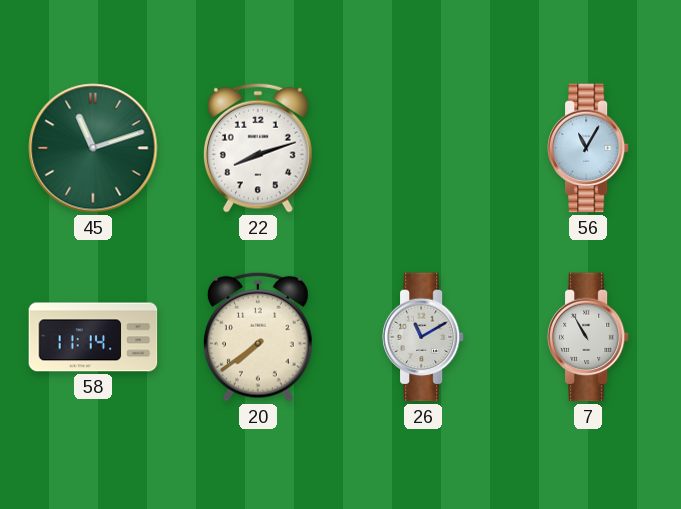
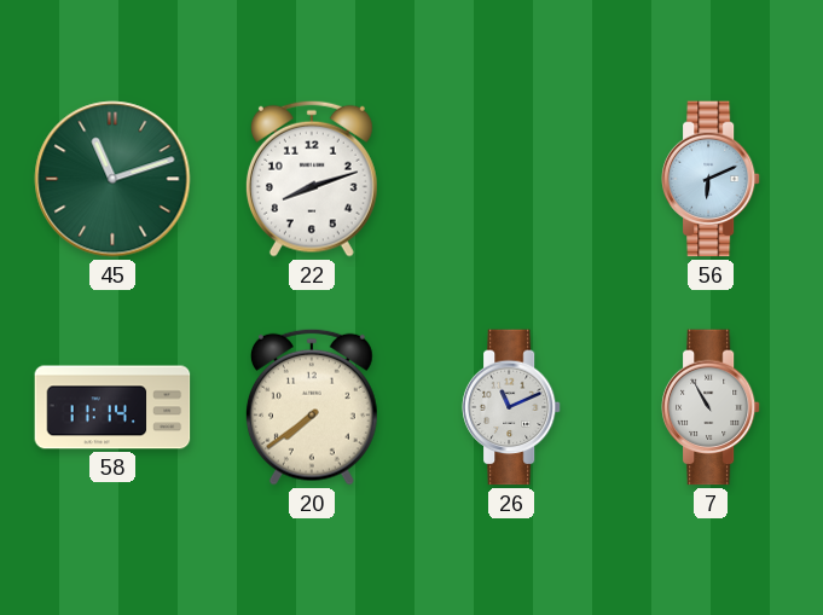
56: 11:05 -> 6:11 (711, 179)
26: 11:10 -> 11:11 (511, 407)
